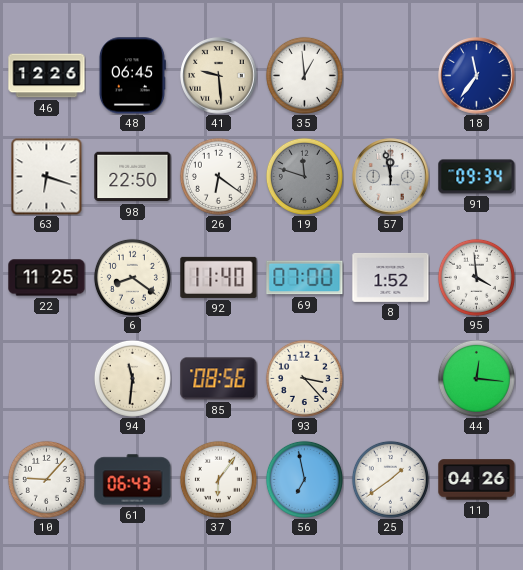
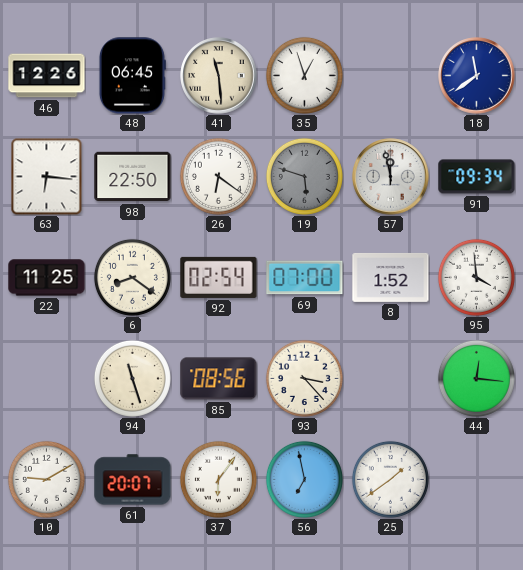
41: 9:29 -> 11:29 (219, 76)
35: 12:59 -> 12:57 (304, 75)
18: 11:36 -> 11:39 (477, 76)
63: 6:18 -> 6:16 (47, 176)
19: 11:48 -> 5:48 (304, 176)
92: 11:40 -> 02:54 (219, 277)
94: 11:31 -> 11:27 (132, 378)
10: 9:07 -> 9:10 (46, 479)
61: 06:43 -> 20:07 (133, 480)
11: 04:26 -> none (477, 480)
